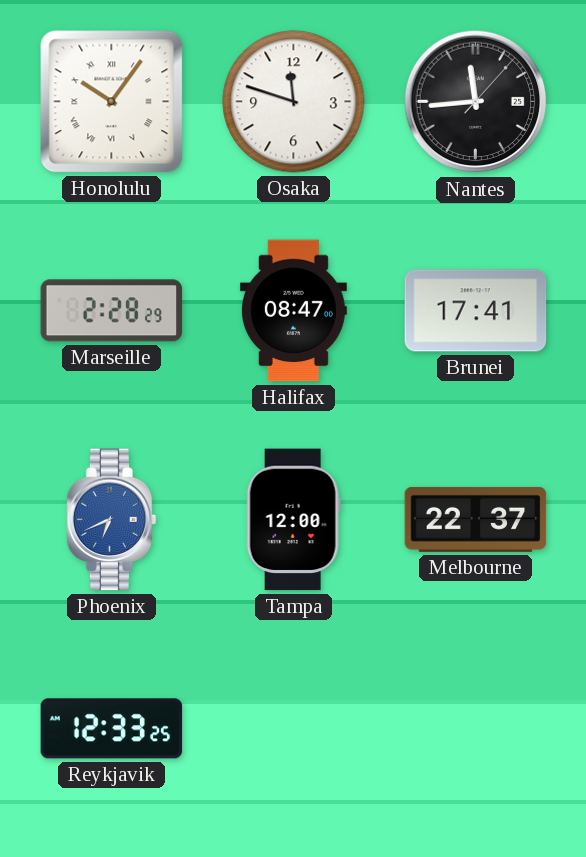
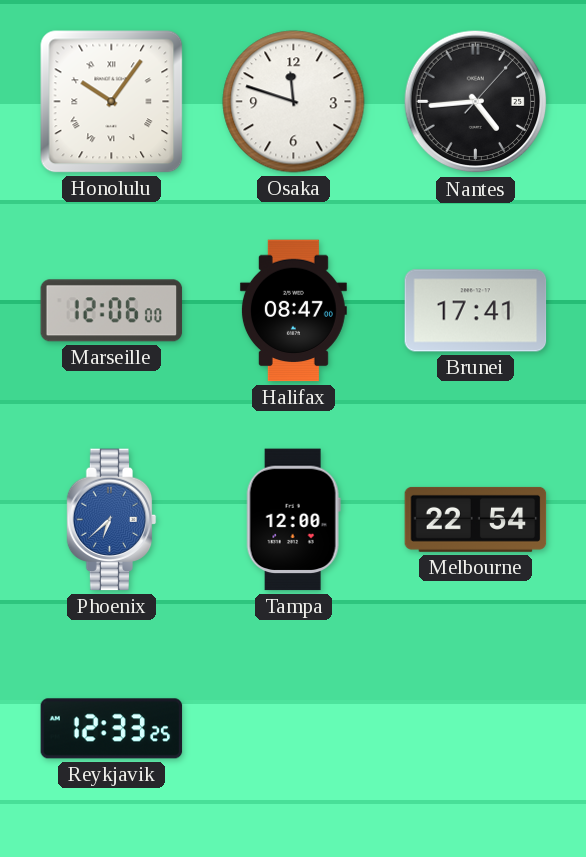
Nantes: 11:44 -> 4:44 (476, 102)
Marseille: 2:28 -> 12:06 (112, 311)
Phoenix: 6:41 -> 6:38 (112, 520)
Melbourne: 22:37 -> 22:54 (476, 519)
